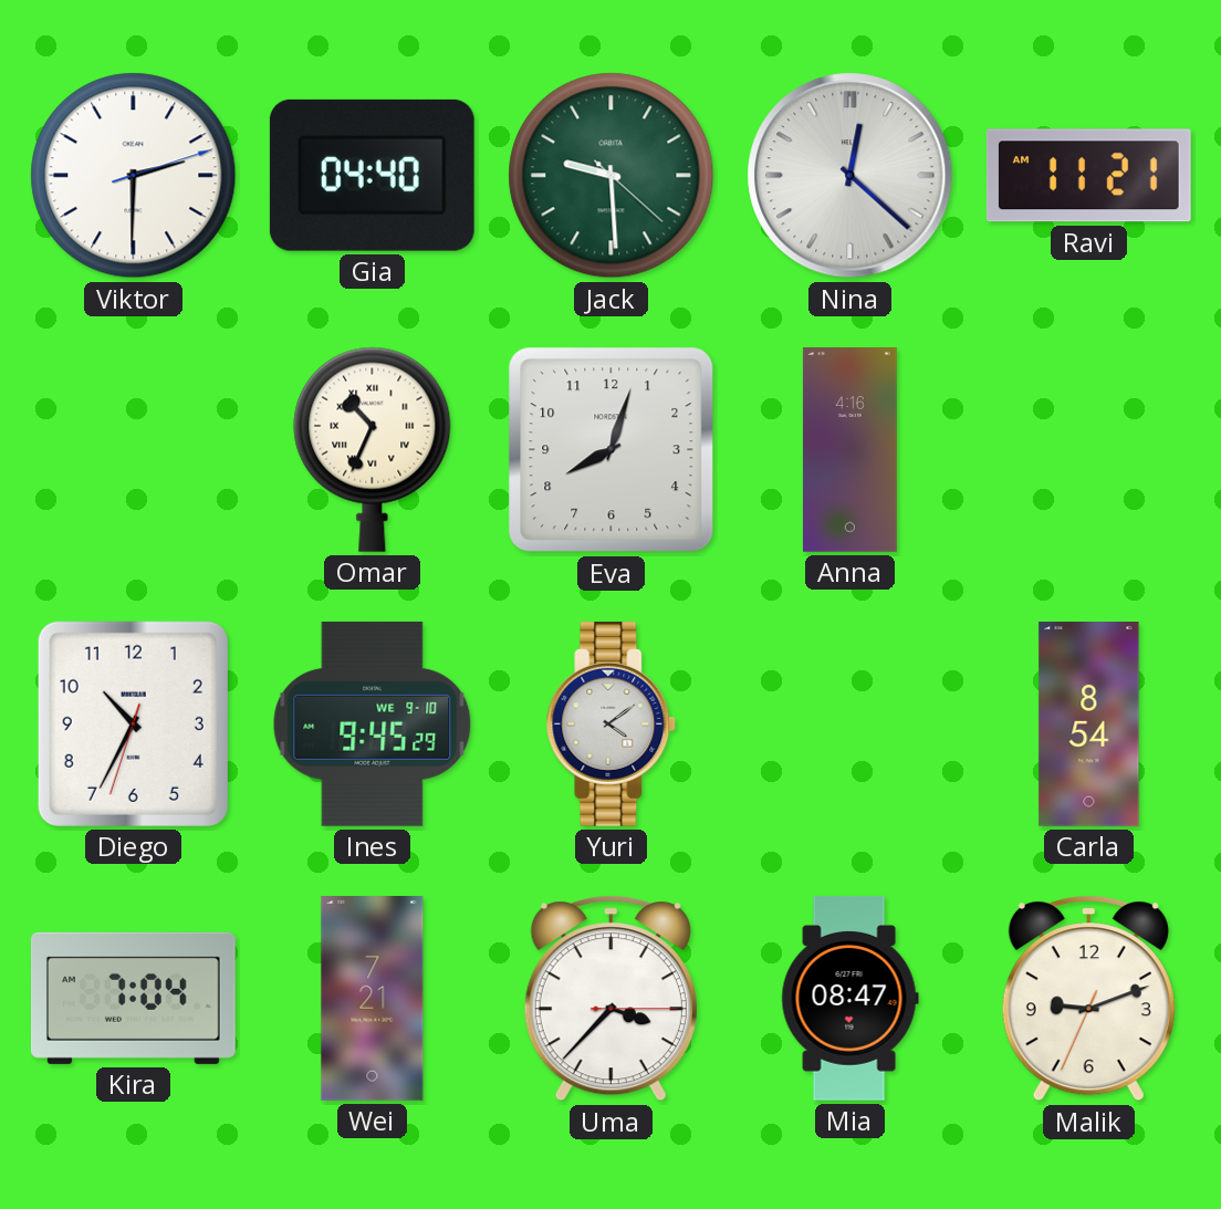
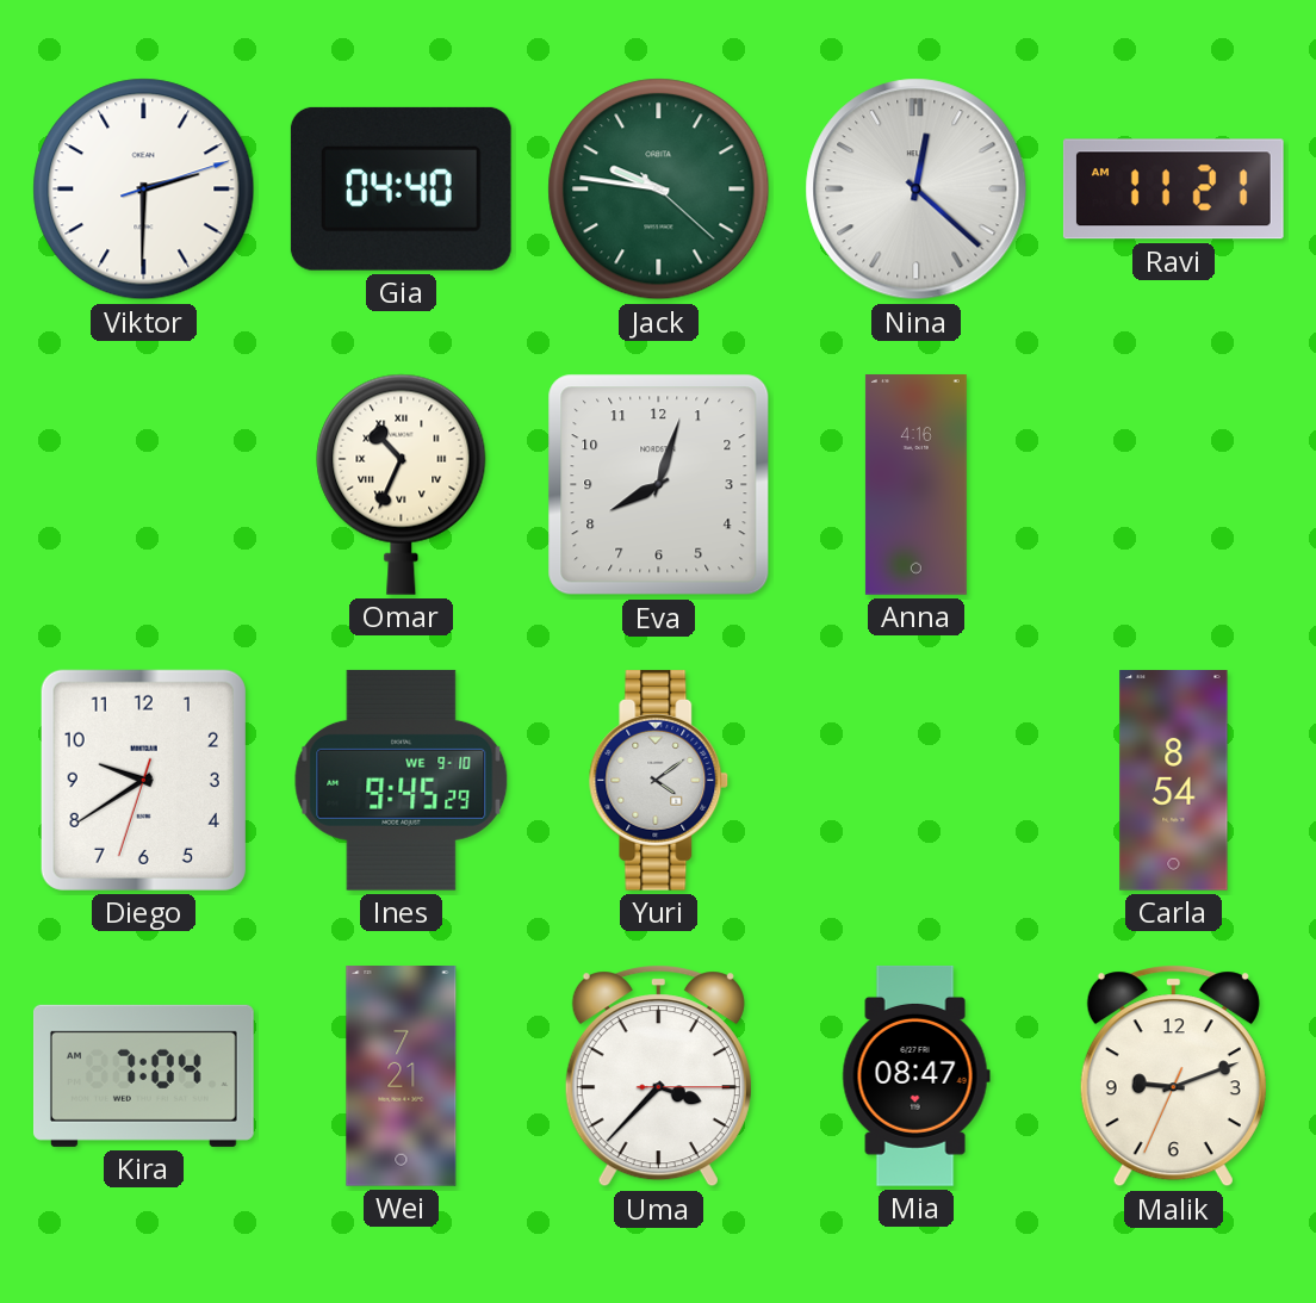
Jack: 9:29 -> 9:46 (659, 190)
Diego: 10:34 -> 9:39 (143, 780)
